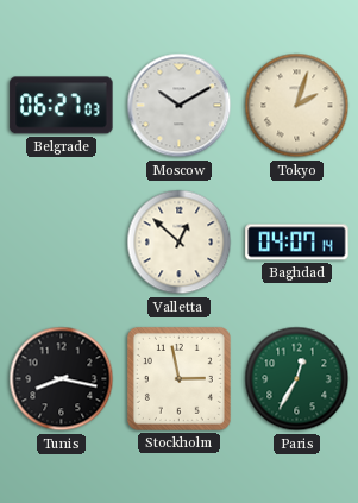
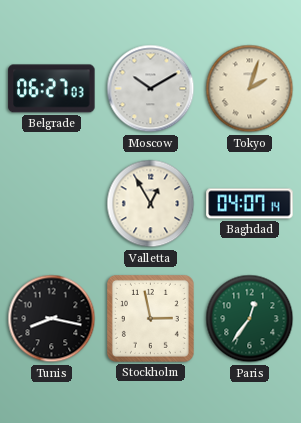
Valletta: 12:52 -> 12:55 (151, 204)
Paris: 12:35 -> 12:36 (250, 319)
